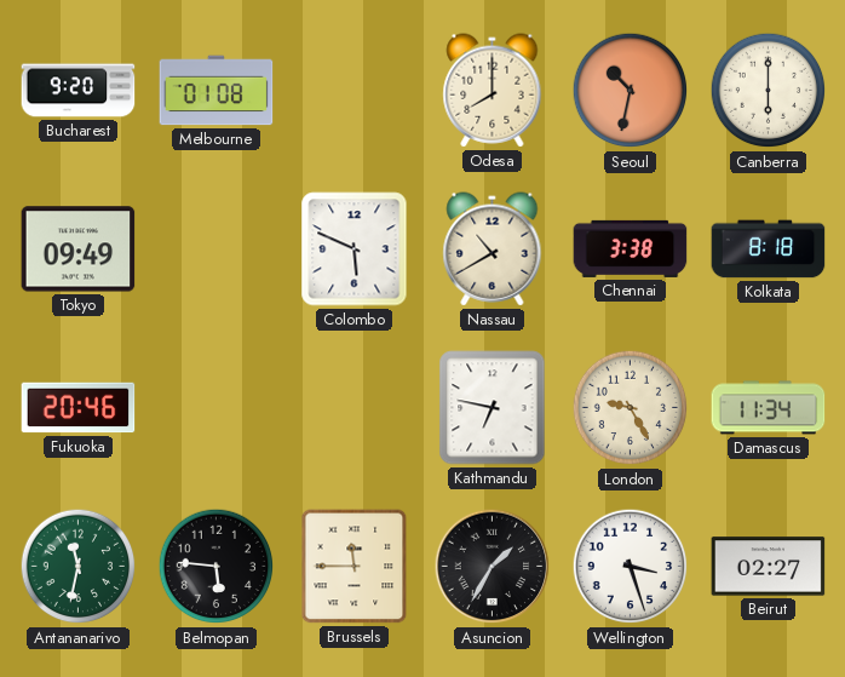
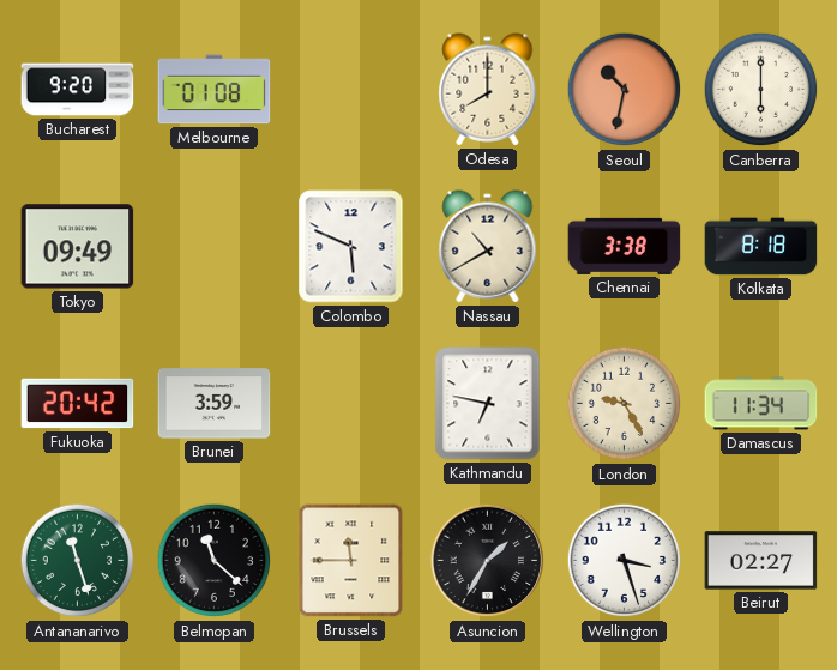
Fukuoka: 20:46 -> 20:42 (78, 404)
Brunei: none -> 3:59 (215, 404)
Antananarivo: 11:32 -> 11:27 (78, 561)
Belmopan: 5:46 -> 11:22 (215, 561)
